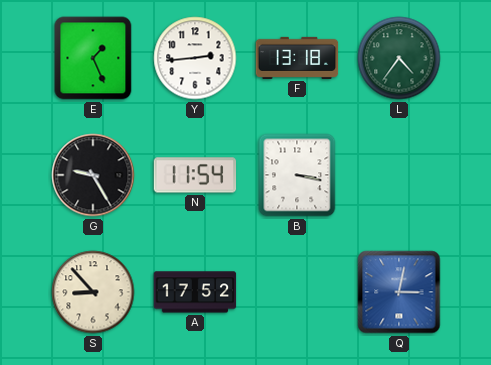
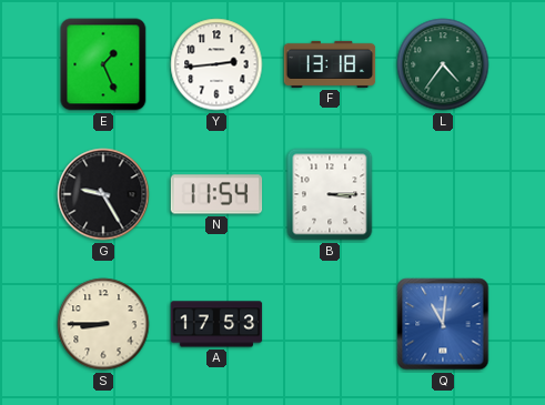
B: 3:17 -> 3:15 (330, 194)
S: 8:53 -> 8:45 (103, 324)
A: 17:52 -> 17:53 (216, 324)
Q: 3:02 -> 11:01 (443, 324)
